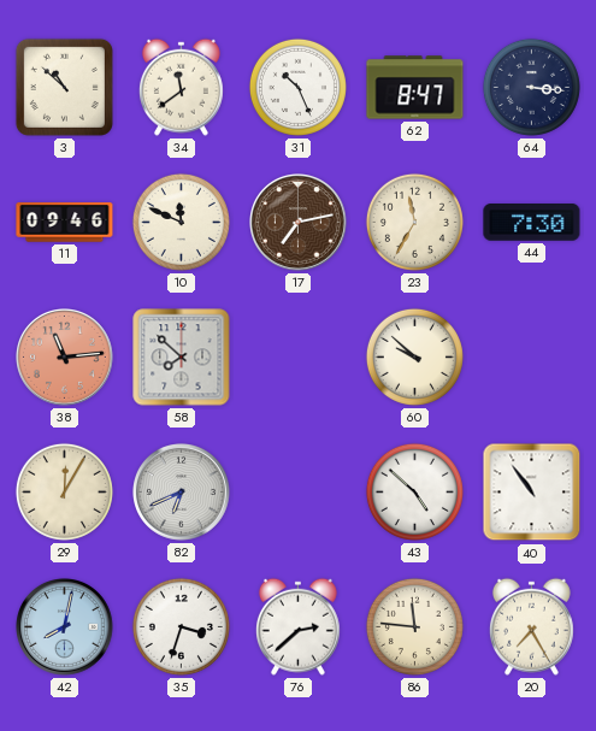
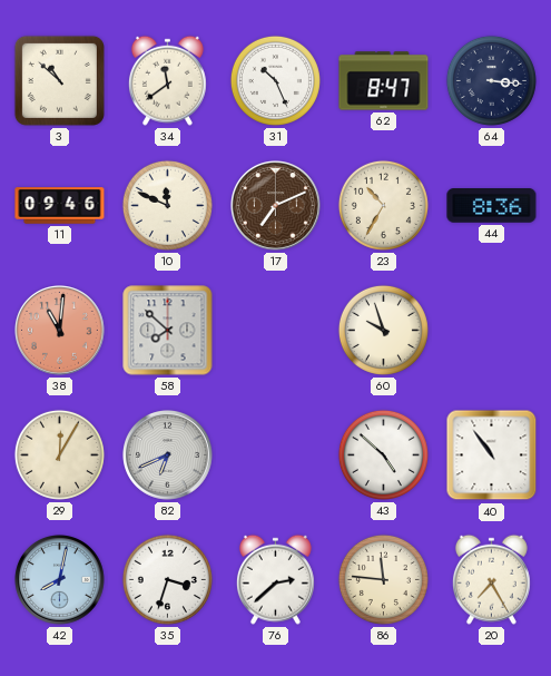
17: 7:13 -> 7:11 (276, 206)
23: 11:35 -> 10:35 (383, 205)
44: 7:30 -> 8:36 (492, 206)
38: 11:14 -> 11:01 (60, 331)
60: 9:52 -> 9:57 (383, 330)
